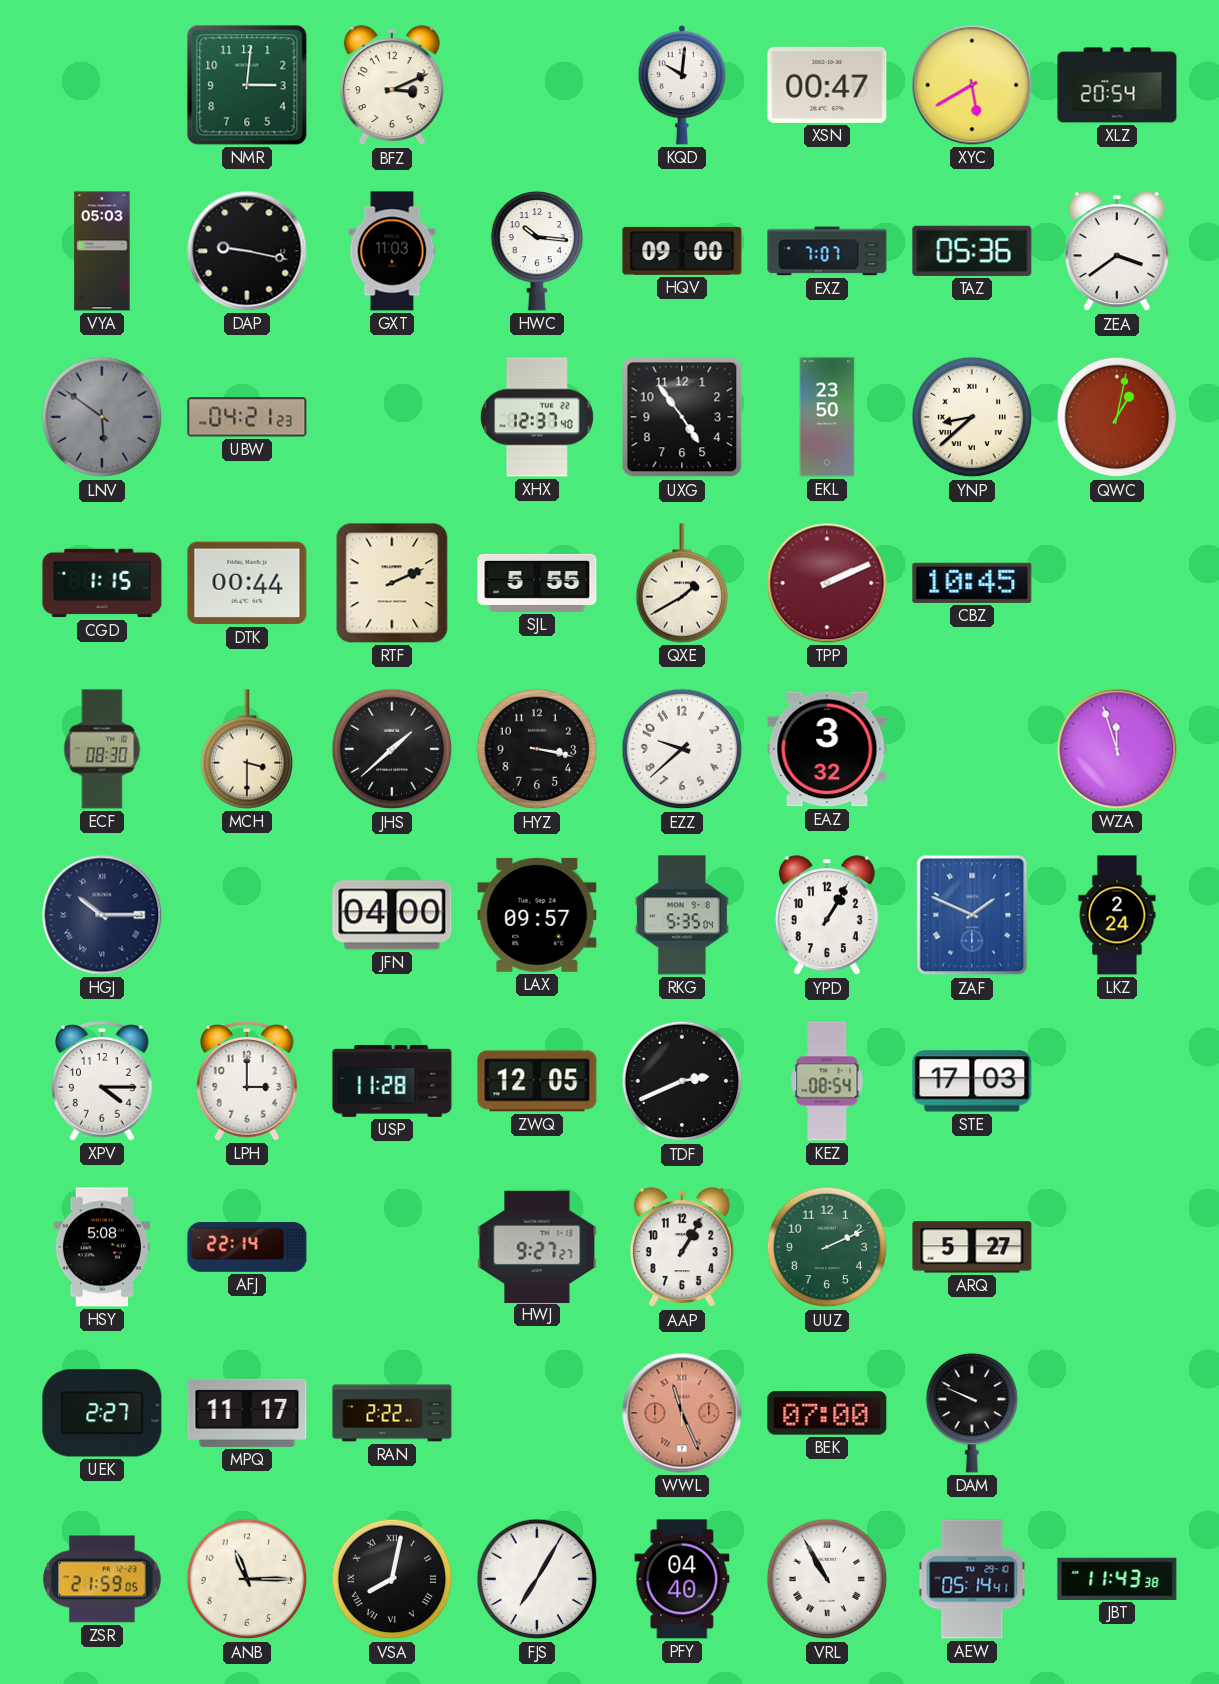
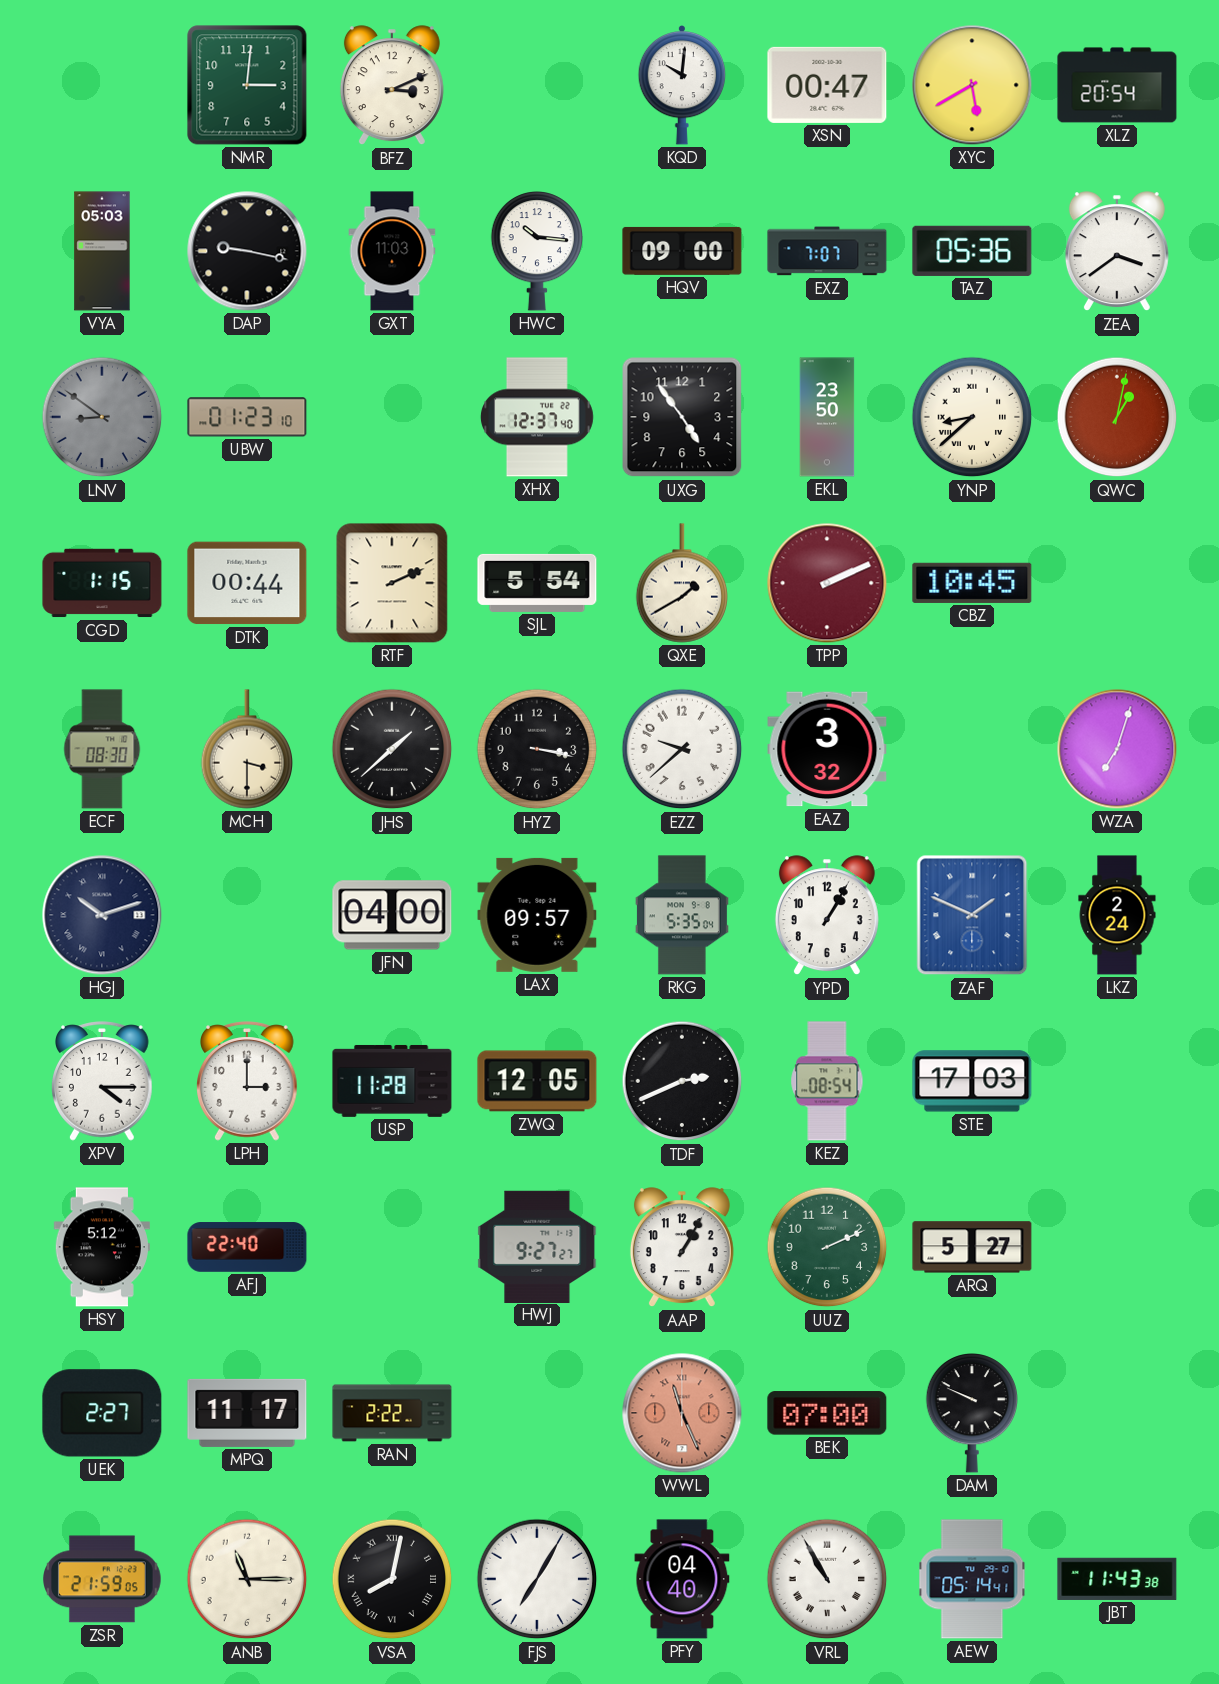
LNV: 5:51 -> 8:51 (102, 417)
UBW: 04:21 -> 01:23 (247, 417)
SJL: 5:55 -> 5:54 (537, 583)
WZA: 11:57 -> 7:03 (1117, 749)
HGJ: 10:15 -> 10:12 (102, 915)
HSY: 5:08 -> 5:12 (102, 1247)
AFJ: 22:14 -> 22:40 (247, 1247)
